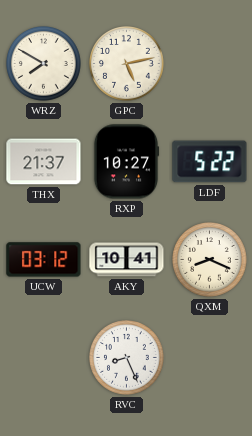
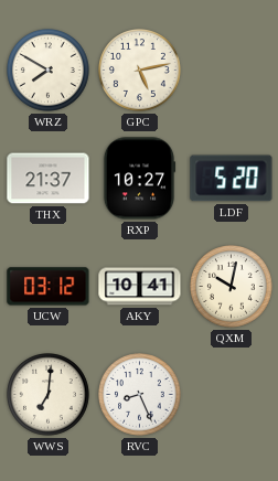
LDF: 5:22 -> 5:20 (232, 179)
QXM: 8:19 -> 10:02 (232, 287)
WWS: none -> 7:01 (49, 395)
